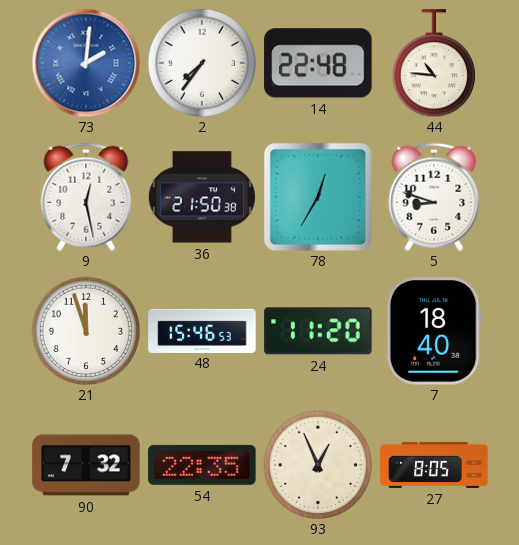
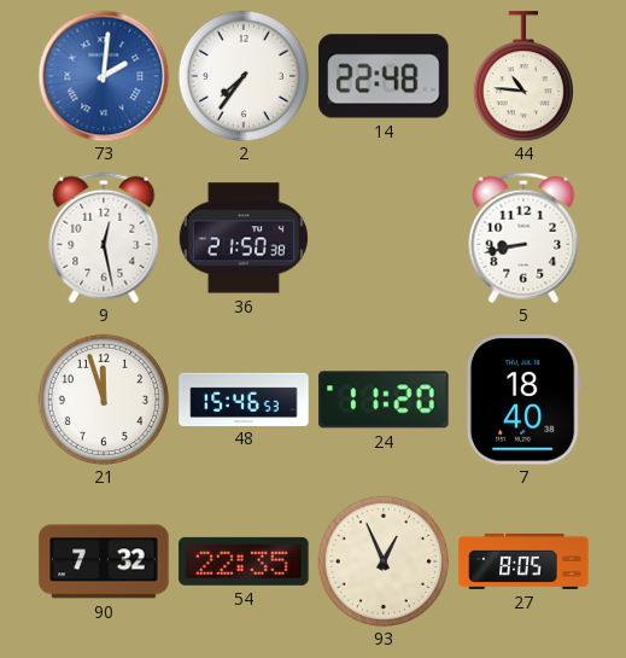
78: 12:35 -> none (318, 197)
5: 8:48 -> 8:43 (523, 238)
